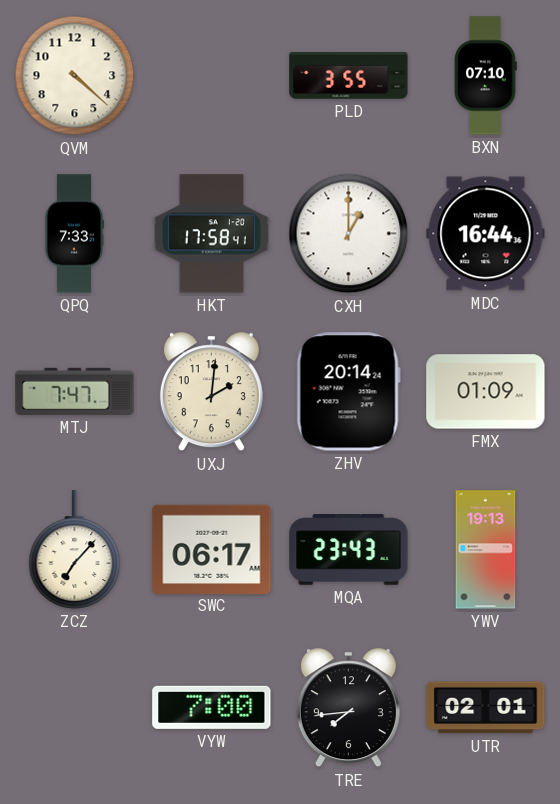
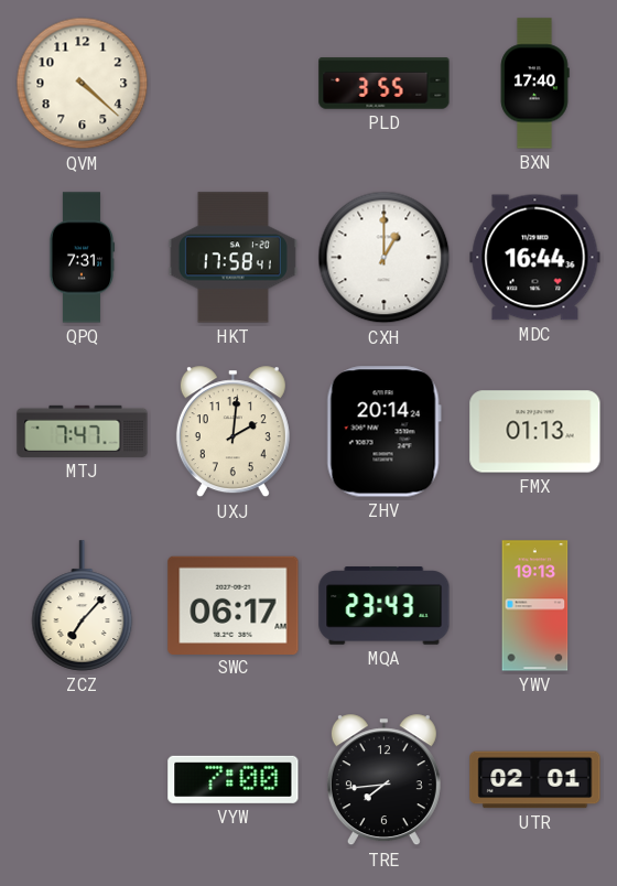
BXN: 07:10 -> 17:40 (534, 84)
QPQ: 7:33 -> 7:31 (82, 258)
FMX: 01:09 -> 01:13 (535, 432)
